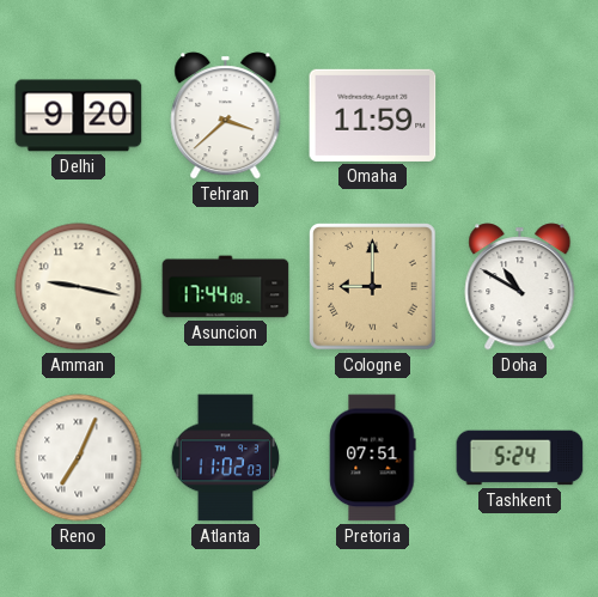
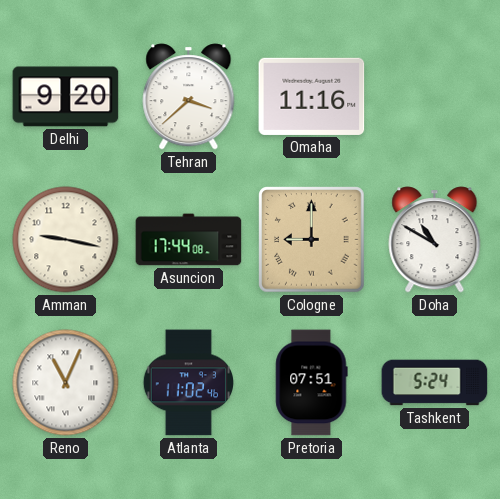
Omaha: 11:59 -> 11:16 (312, 96)
Reno: 7:04 -> 11:04 (66, 383)
Atlanta: 11:02:03 -> 11:02:46 (188, 383)
